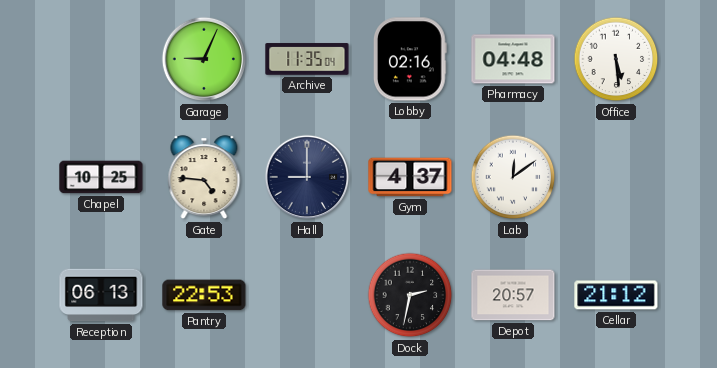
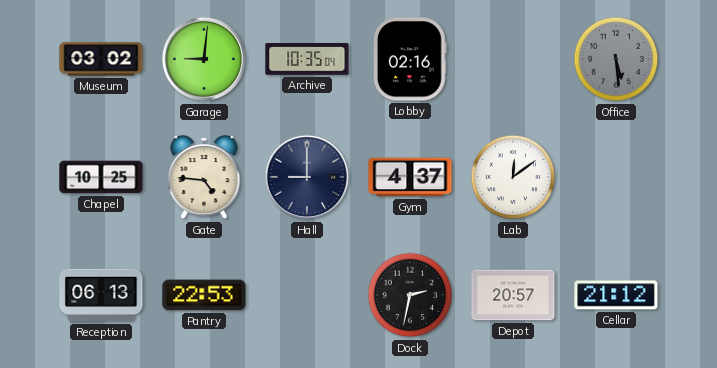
Museum: none -> 03:02 (101, 59)
Garage: 9:04 -> 9:01 (204, 59)
Archive: 11:35 -> 10:35 (307, 59)
Pharmacy: 04:48 -> none (513, 59)
Office dial: white -> grey (616, 59)
